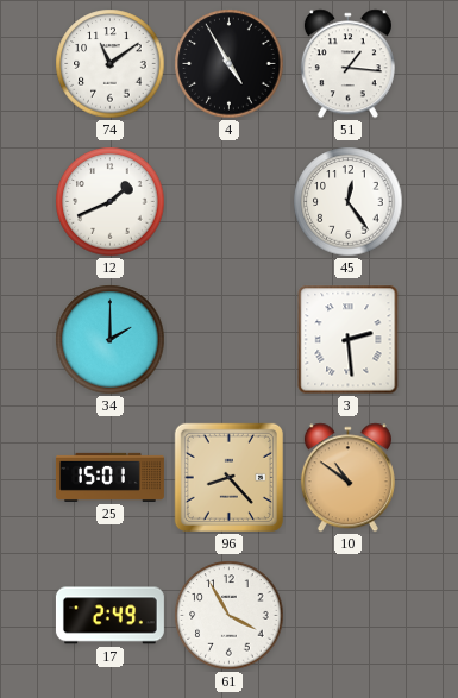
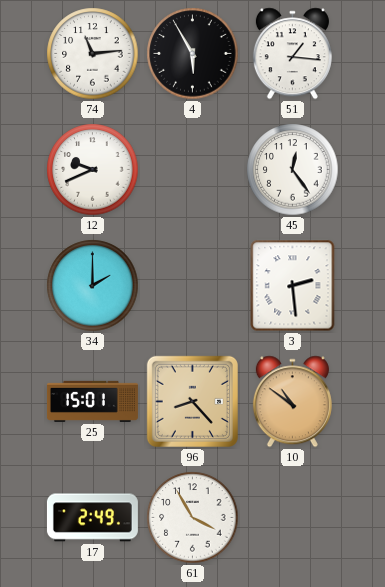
74: 11:09 -> 11:14 (93, 54)
4: 4:55 -> 5:55 (193, 54)
12: 1:41 -> 9:41 (93, 170)
